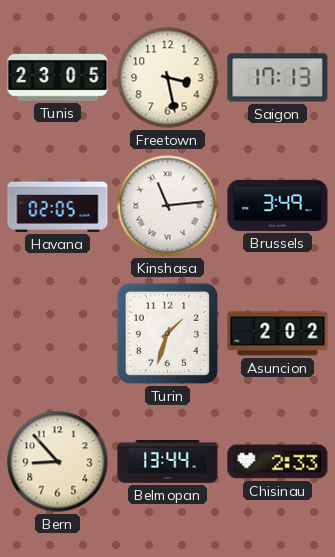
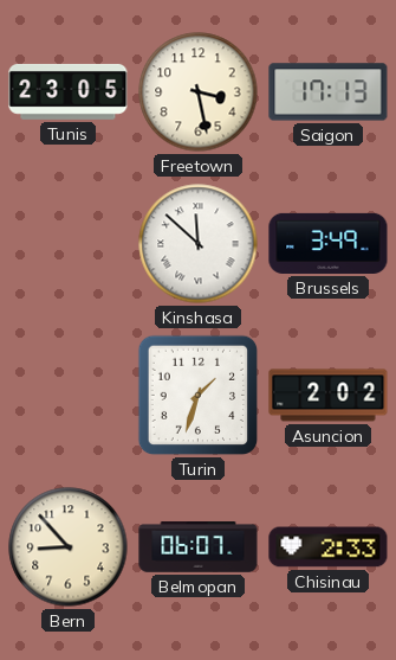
Havana: 02:05 -> none (58, 205)
Kinshasa: 11:14 -> 11:52 (199, 244)
Belmopan: 13:44 -> 06:07 (199, 547)
